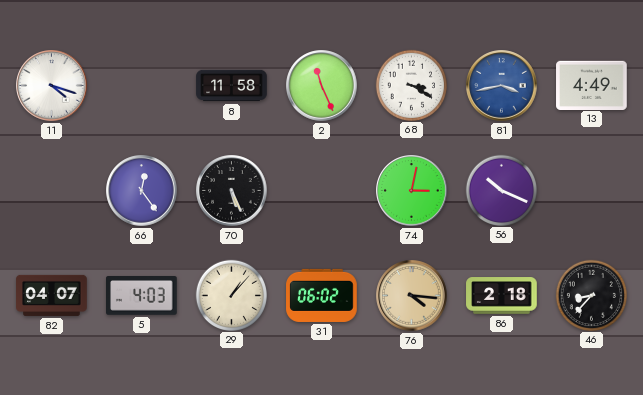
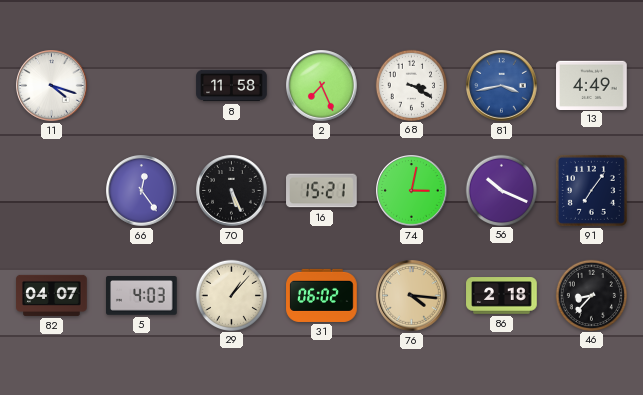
2: 11:26 -> 7:26 (322, 86)
16: none -> 15:21 (322, 191)
91: none -> 7:06 (591, 190)
